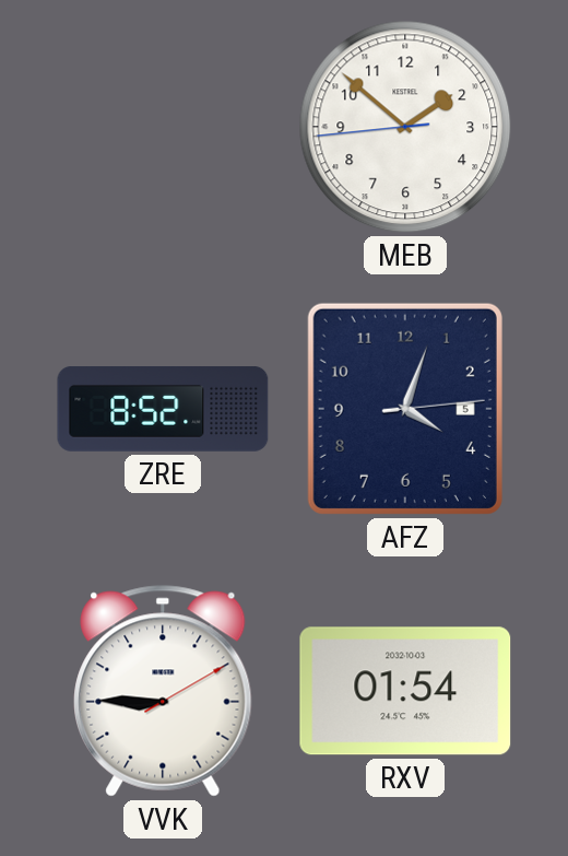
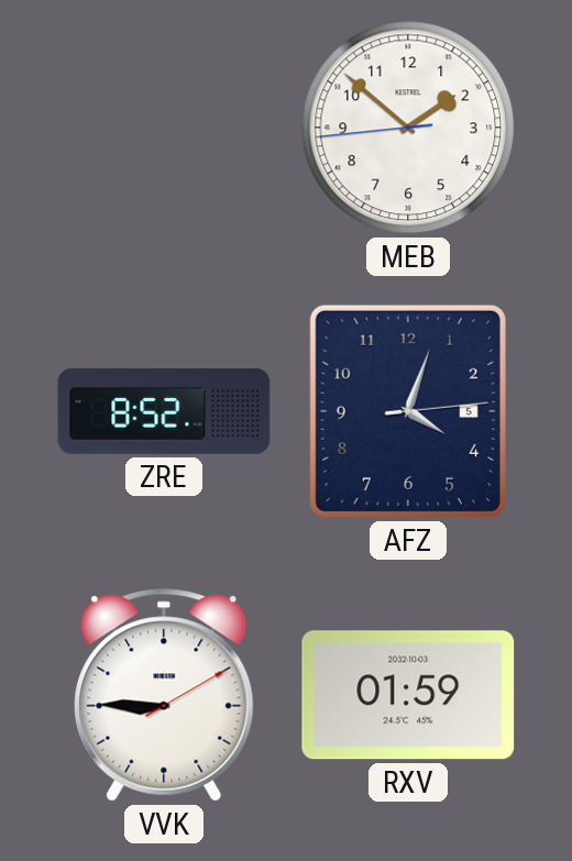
RXV: 01:54 -> 01:59 (408, 695)
